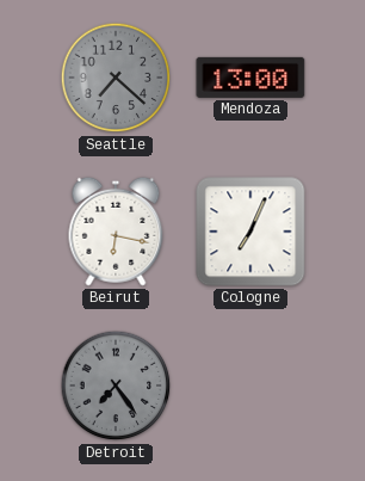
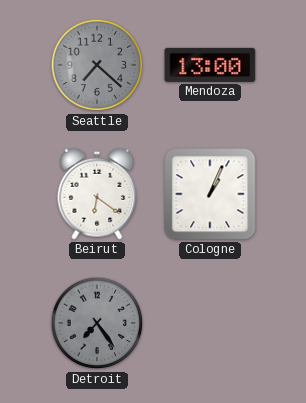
Beirut: 6:17 -> 6:21 (97, 194)
Cologne: 7:04 -> 1:04 (210, 194)
